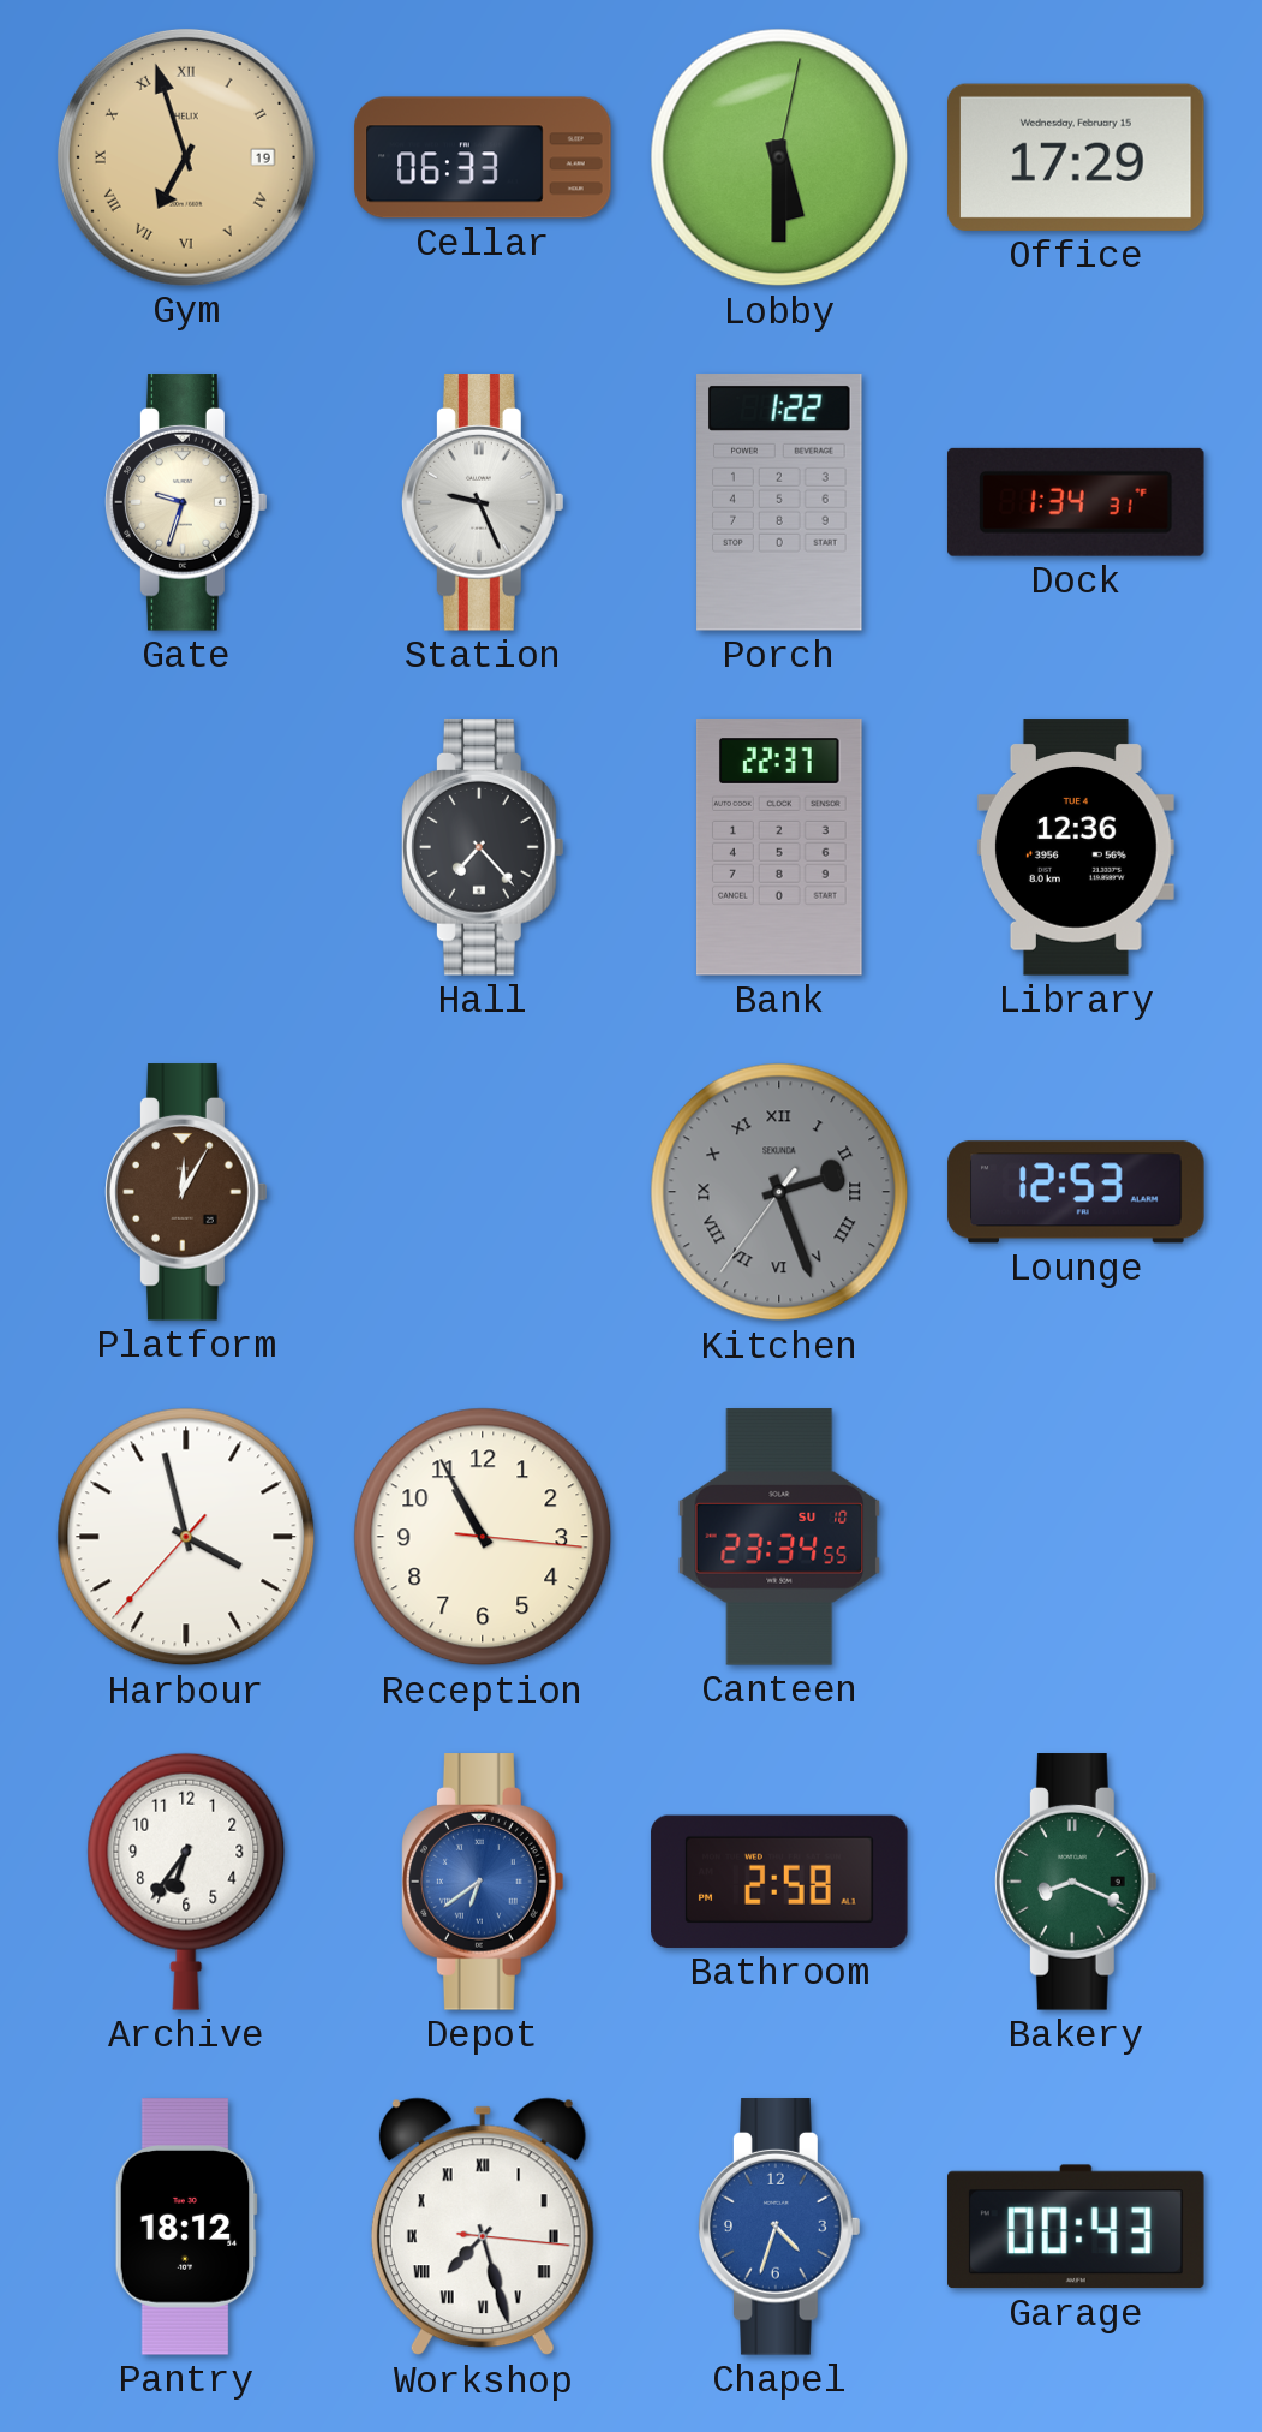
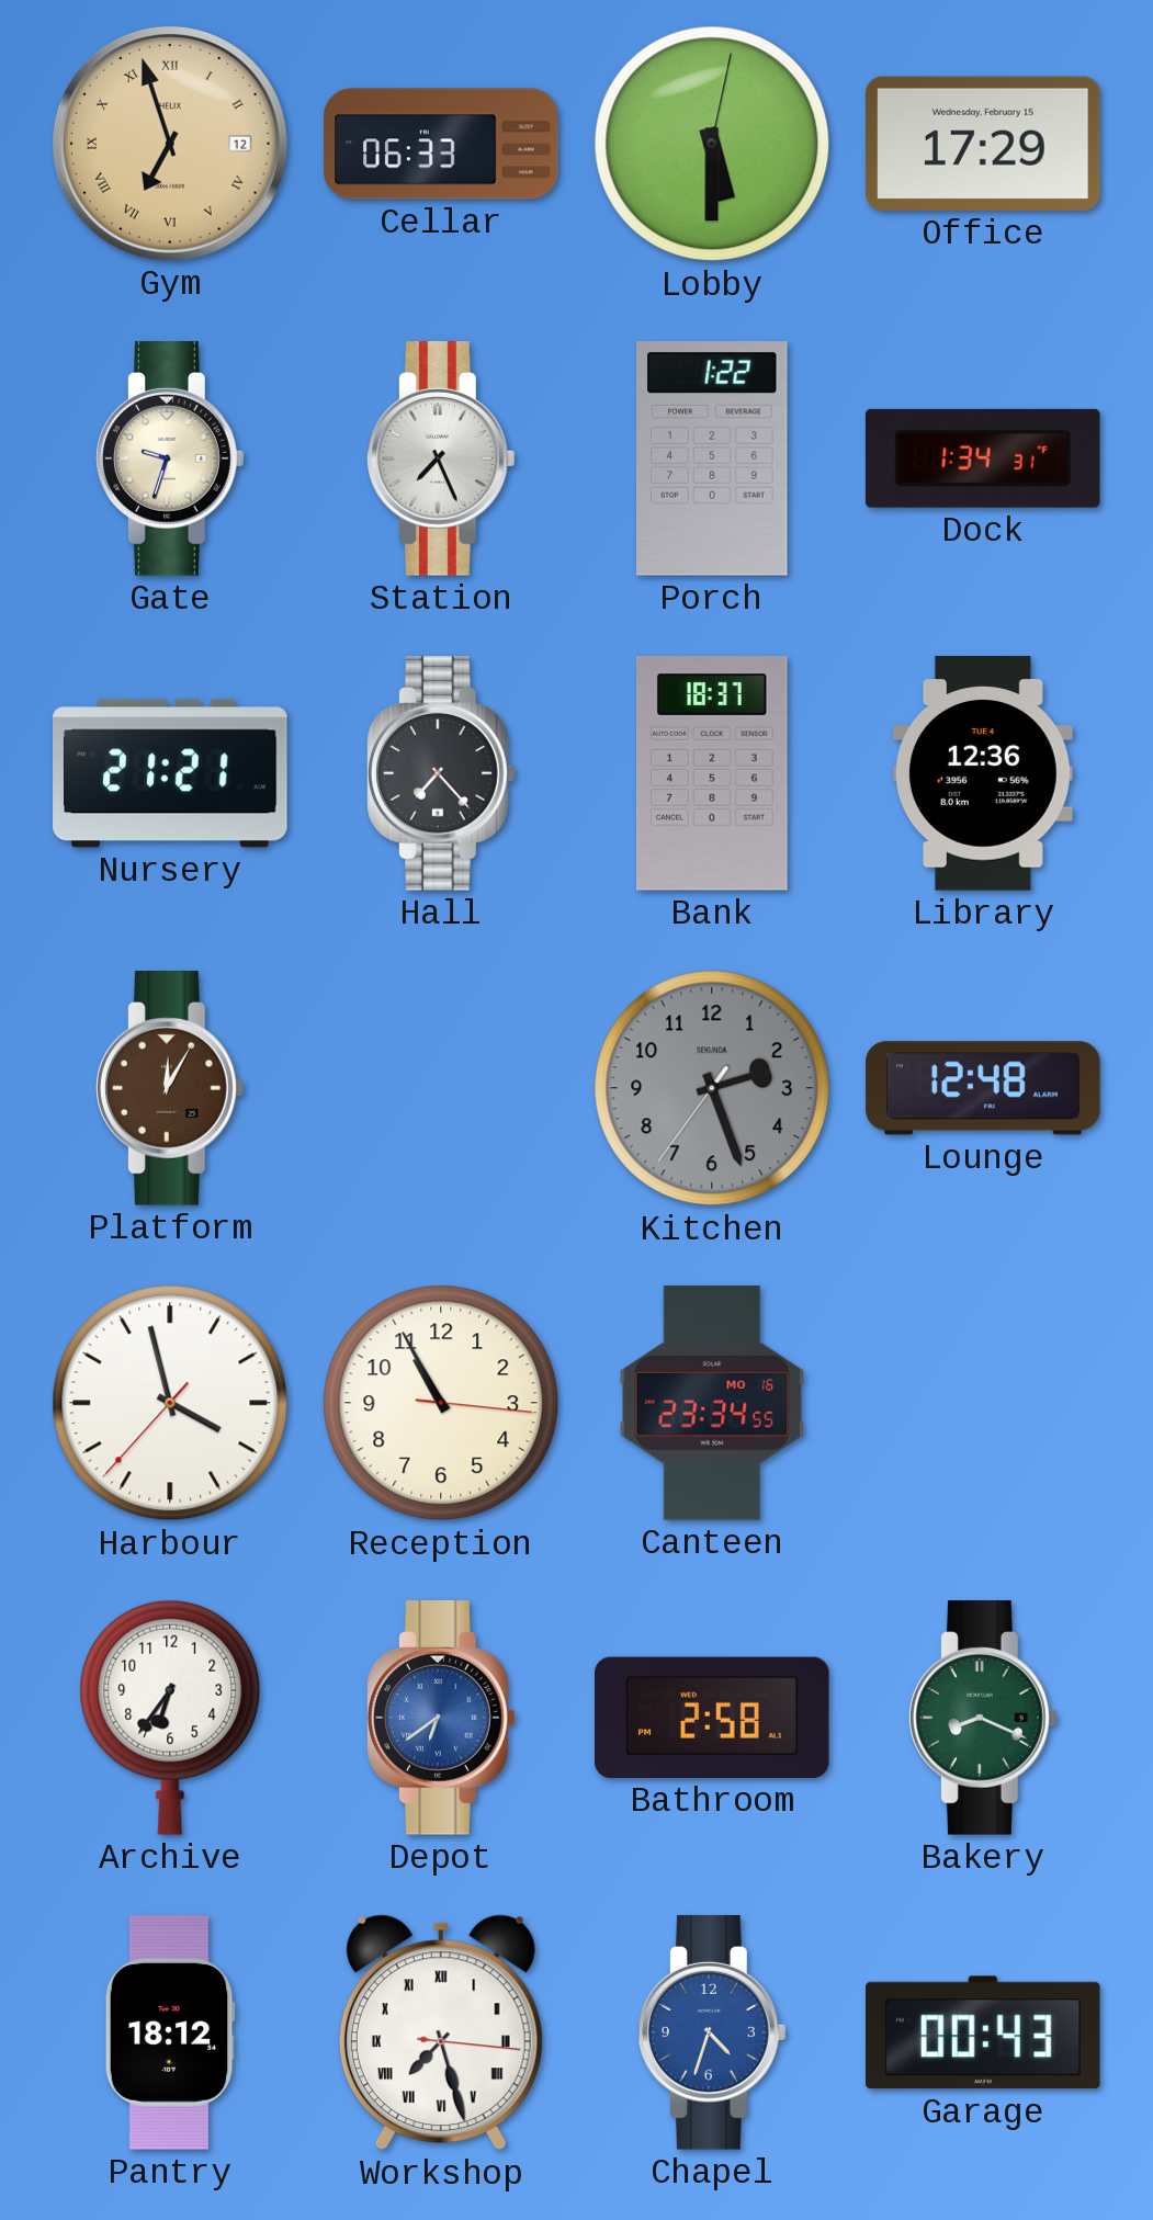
Gym date: 19 -> 12 (170, 144)
Station: 9:26 -> 7:26 (441, 458)
Nursery: none -> 21:21 (170, 773)
Bank: 22:37 -> 18:37 (713, 773)
Kitchen numerals: Roman -> Arabic (712, 1088)
Lounge: 12:53 -> 12:48 (983, 1088)
Canteen date: SU 10 -> MO 16 (712, 1403)
